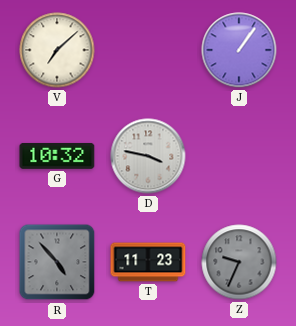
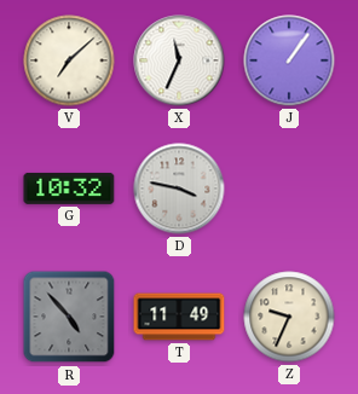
X: none -> 11:34 (179, 60)
T: 11:23 -> 11:49 (179, 317)
Z dial: grey -> cream (289, 317)
